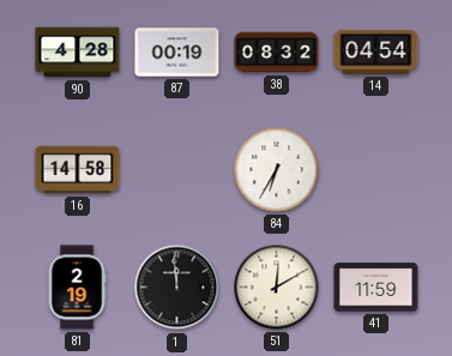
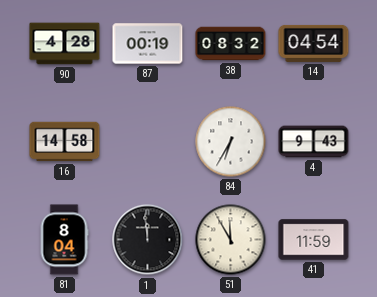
4: none -> 9:43 (314, 142)
81: 2:19 -> 8:04 (64, 240)
51: 12:10 -> 11:55 (231, 240)
